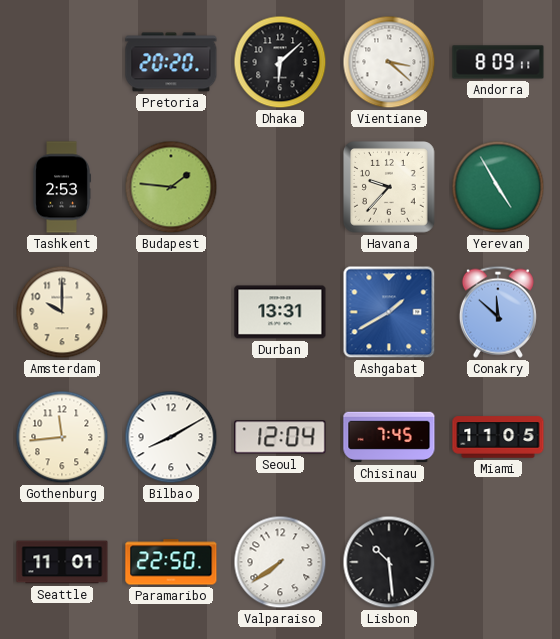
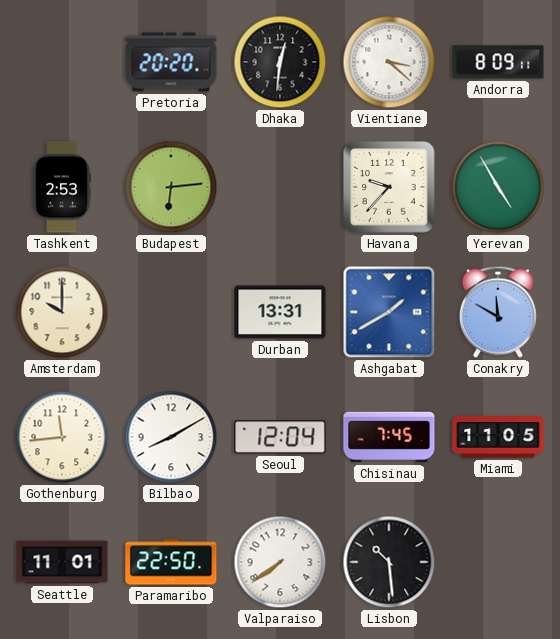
Dhaka: 6:08 -> 12:31 (280, 62)
Budapest: 1:46 -> 6:14 (171, 187)
Conakry: 11:52 -> 11:50 (498, 312)
